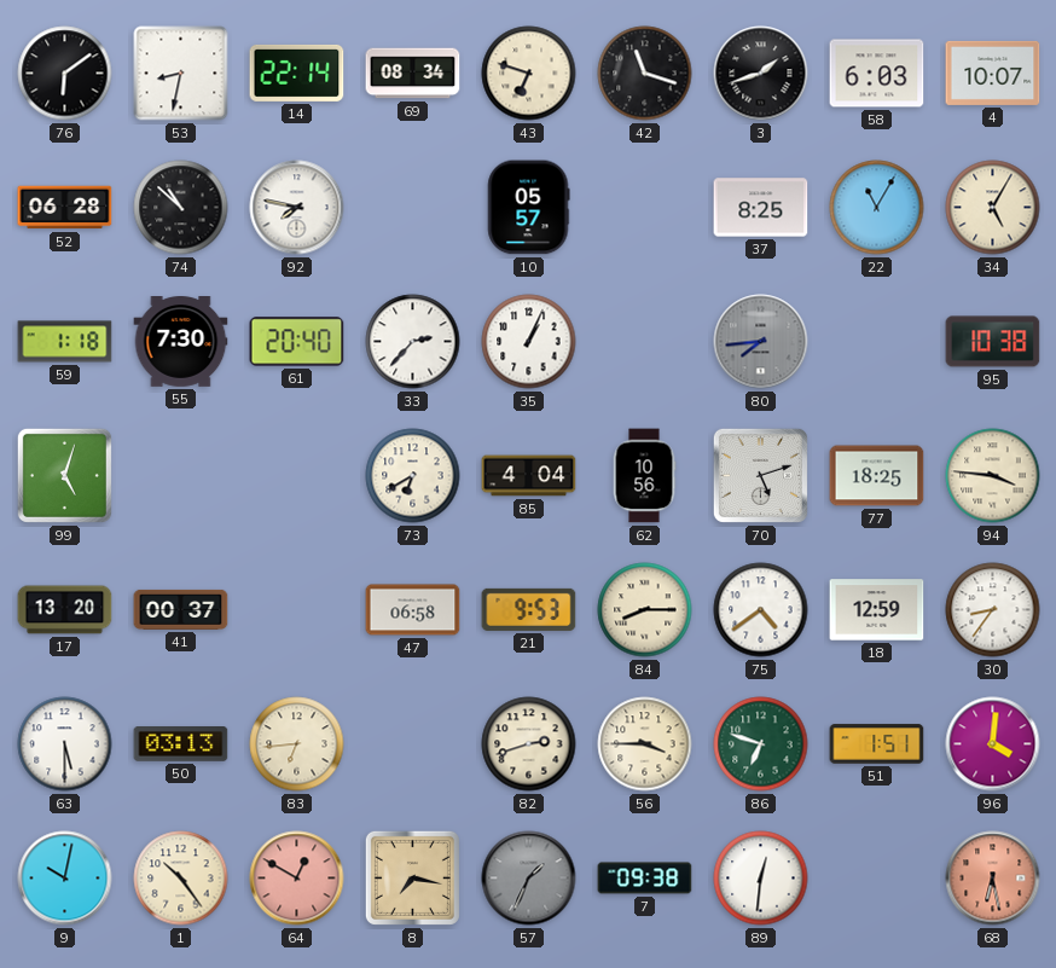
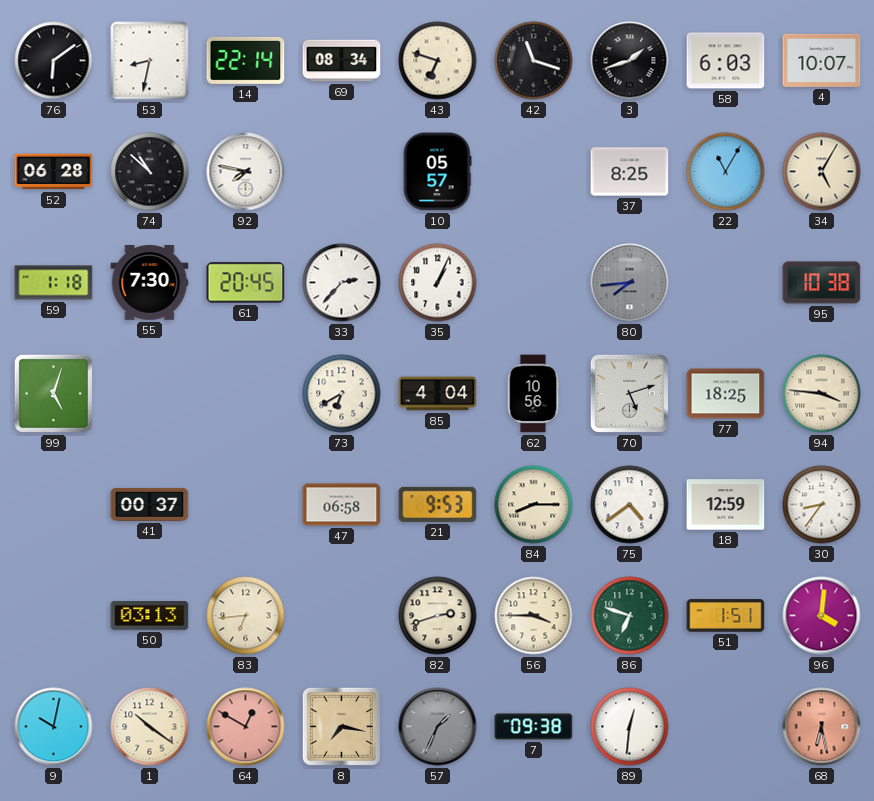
61: 20:40 -> 20:45 (246, 283)
17: 13:20 -> none (65, 610)
63: 5:30 -> none (65, 744)
1: 10:24 -> 10:21 (150, 727)
